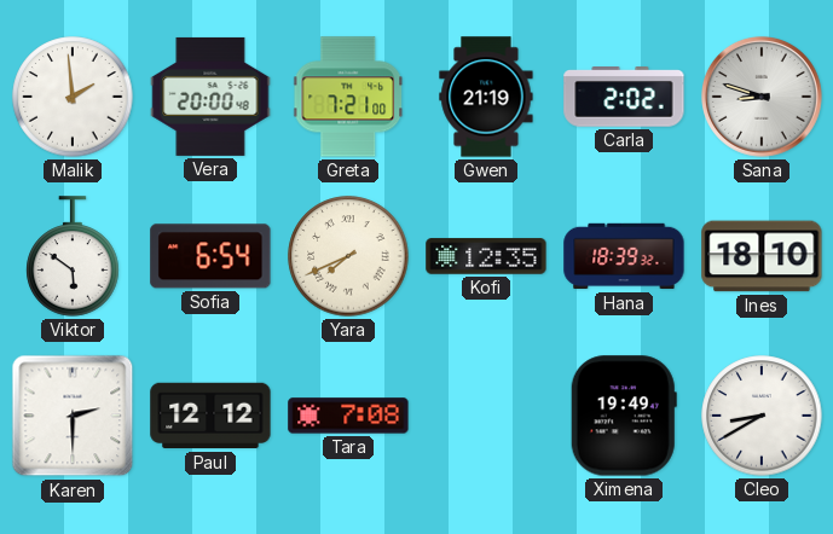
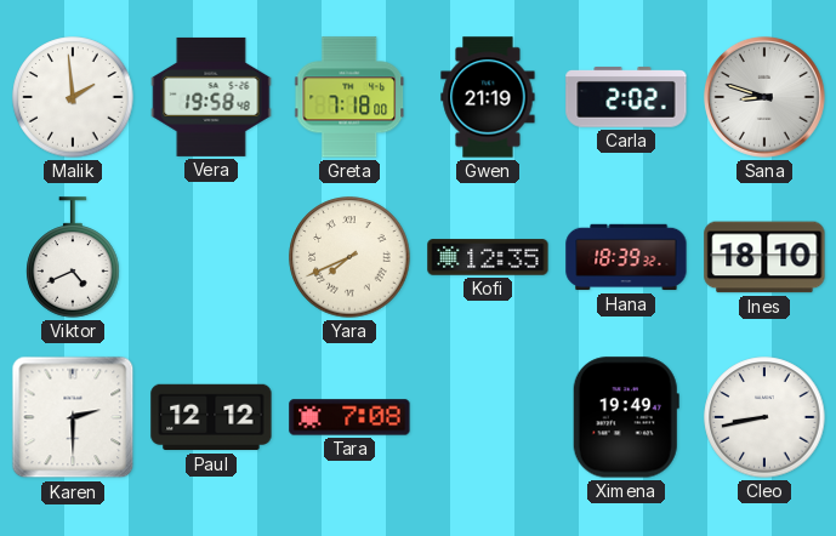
Vera: 20:00 -> 19:58 (211, 97)
Greta: 7:21 -> 7:18 (351, 97)
Viktor: 5:51 -> 4:41 (73, 257)
Sofia: 6:54 -> none (210, 256)
Cleo: 8:40 -> 8:43 (764, 417)
